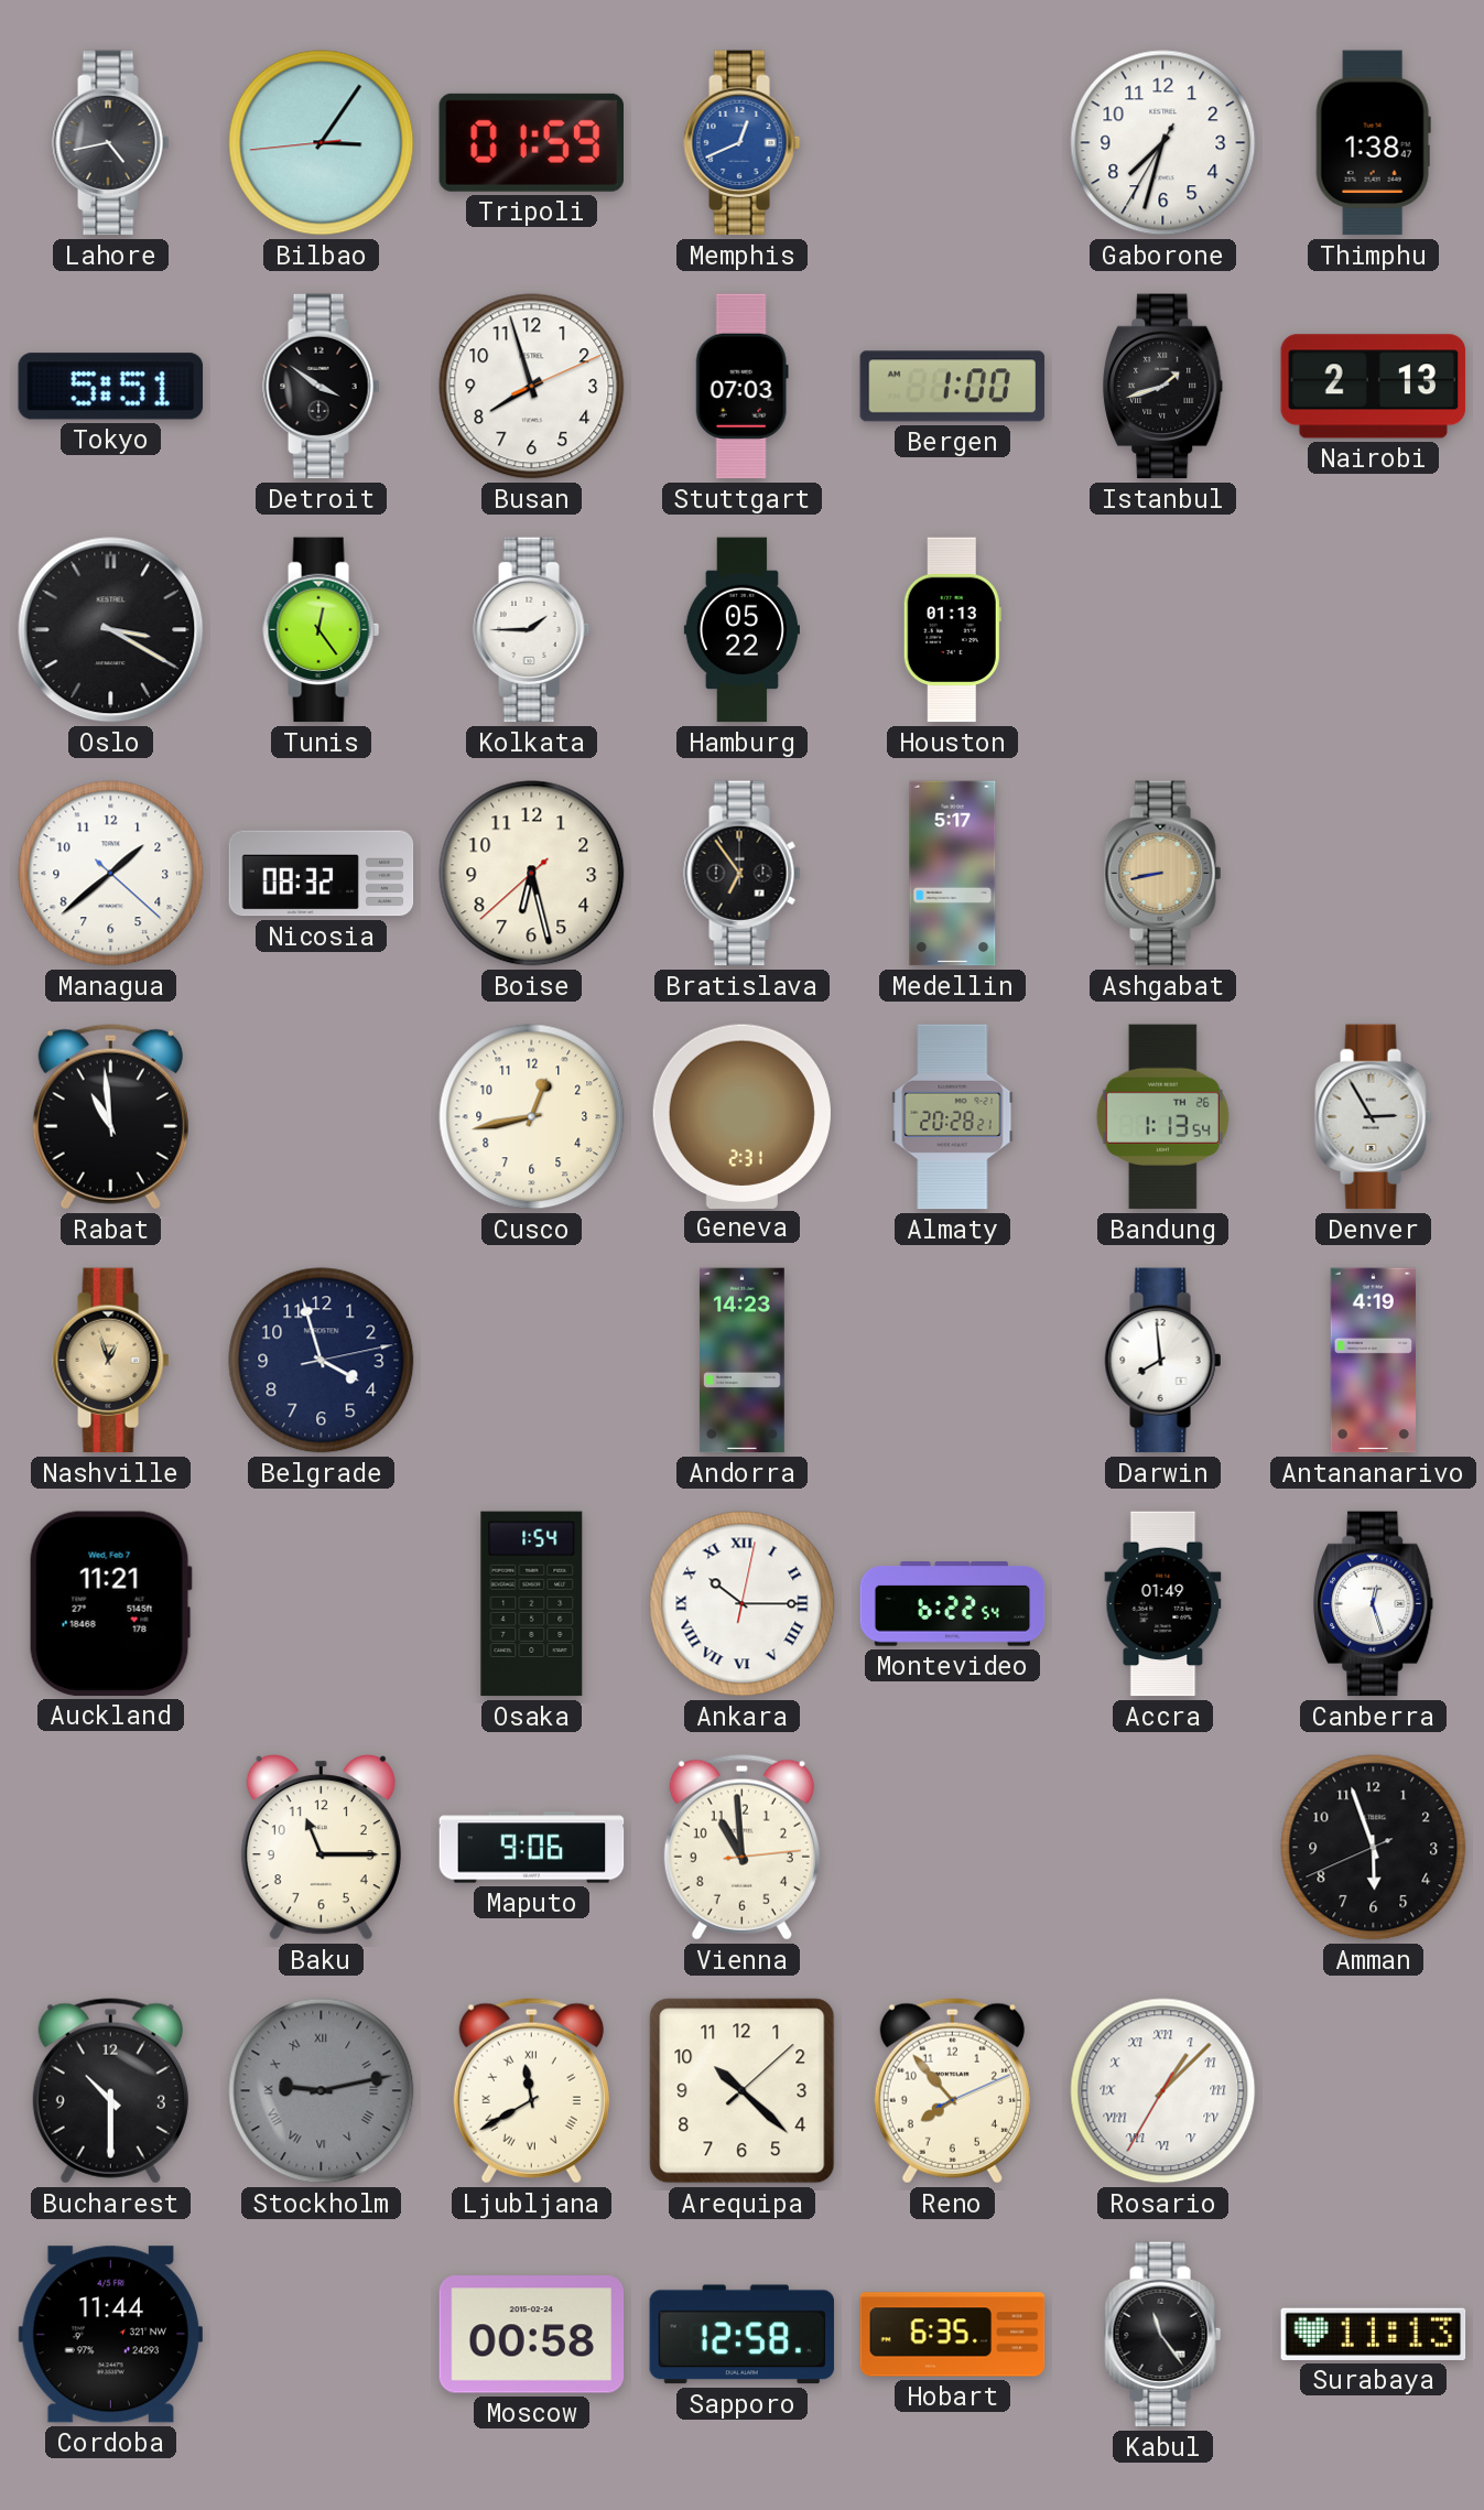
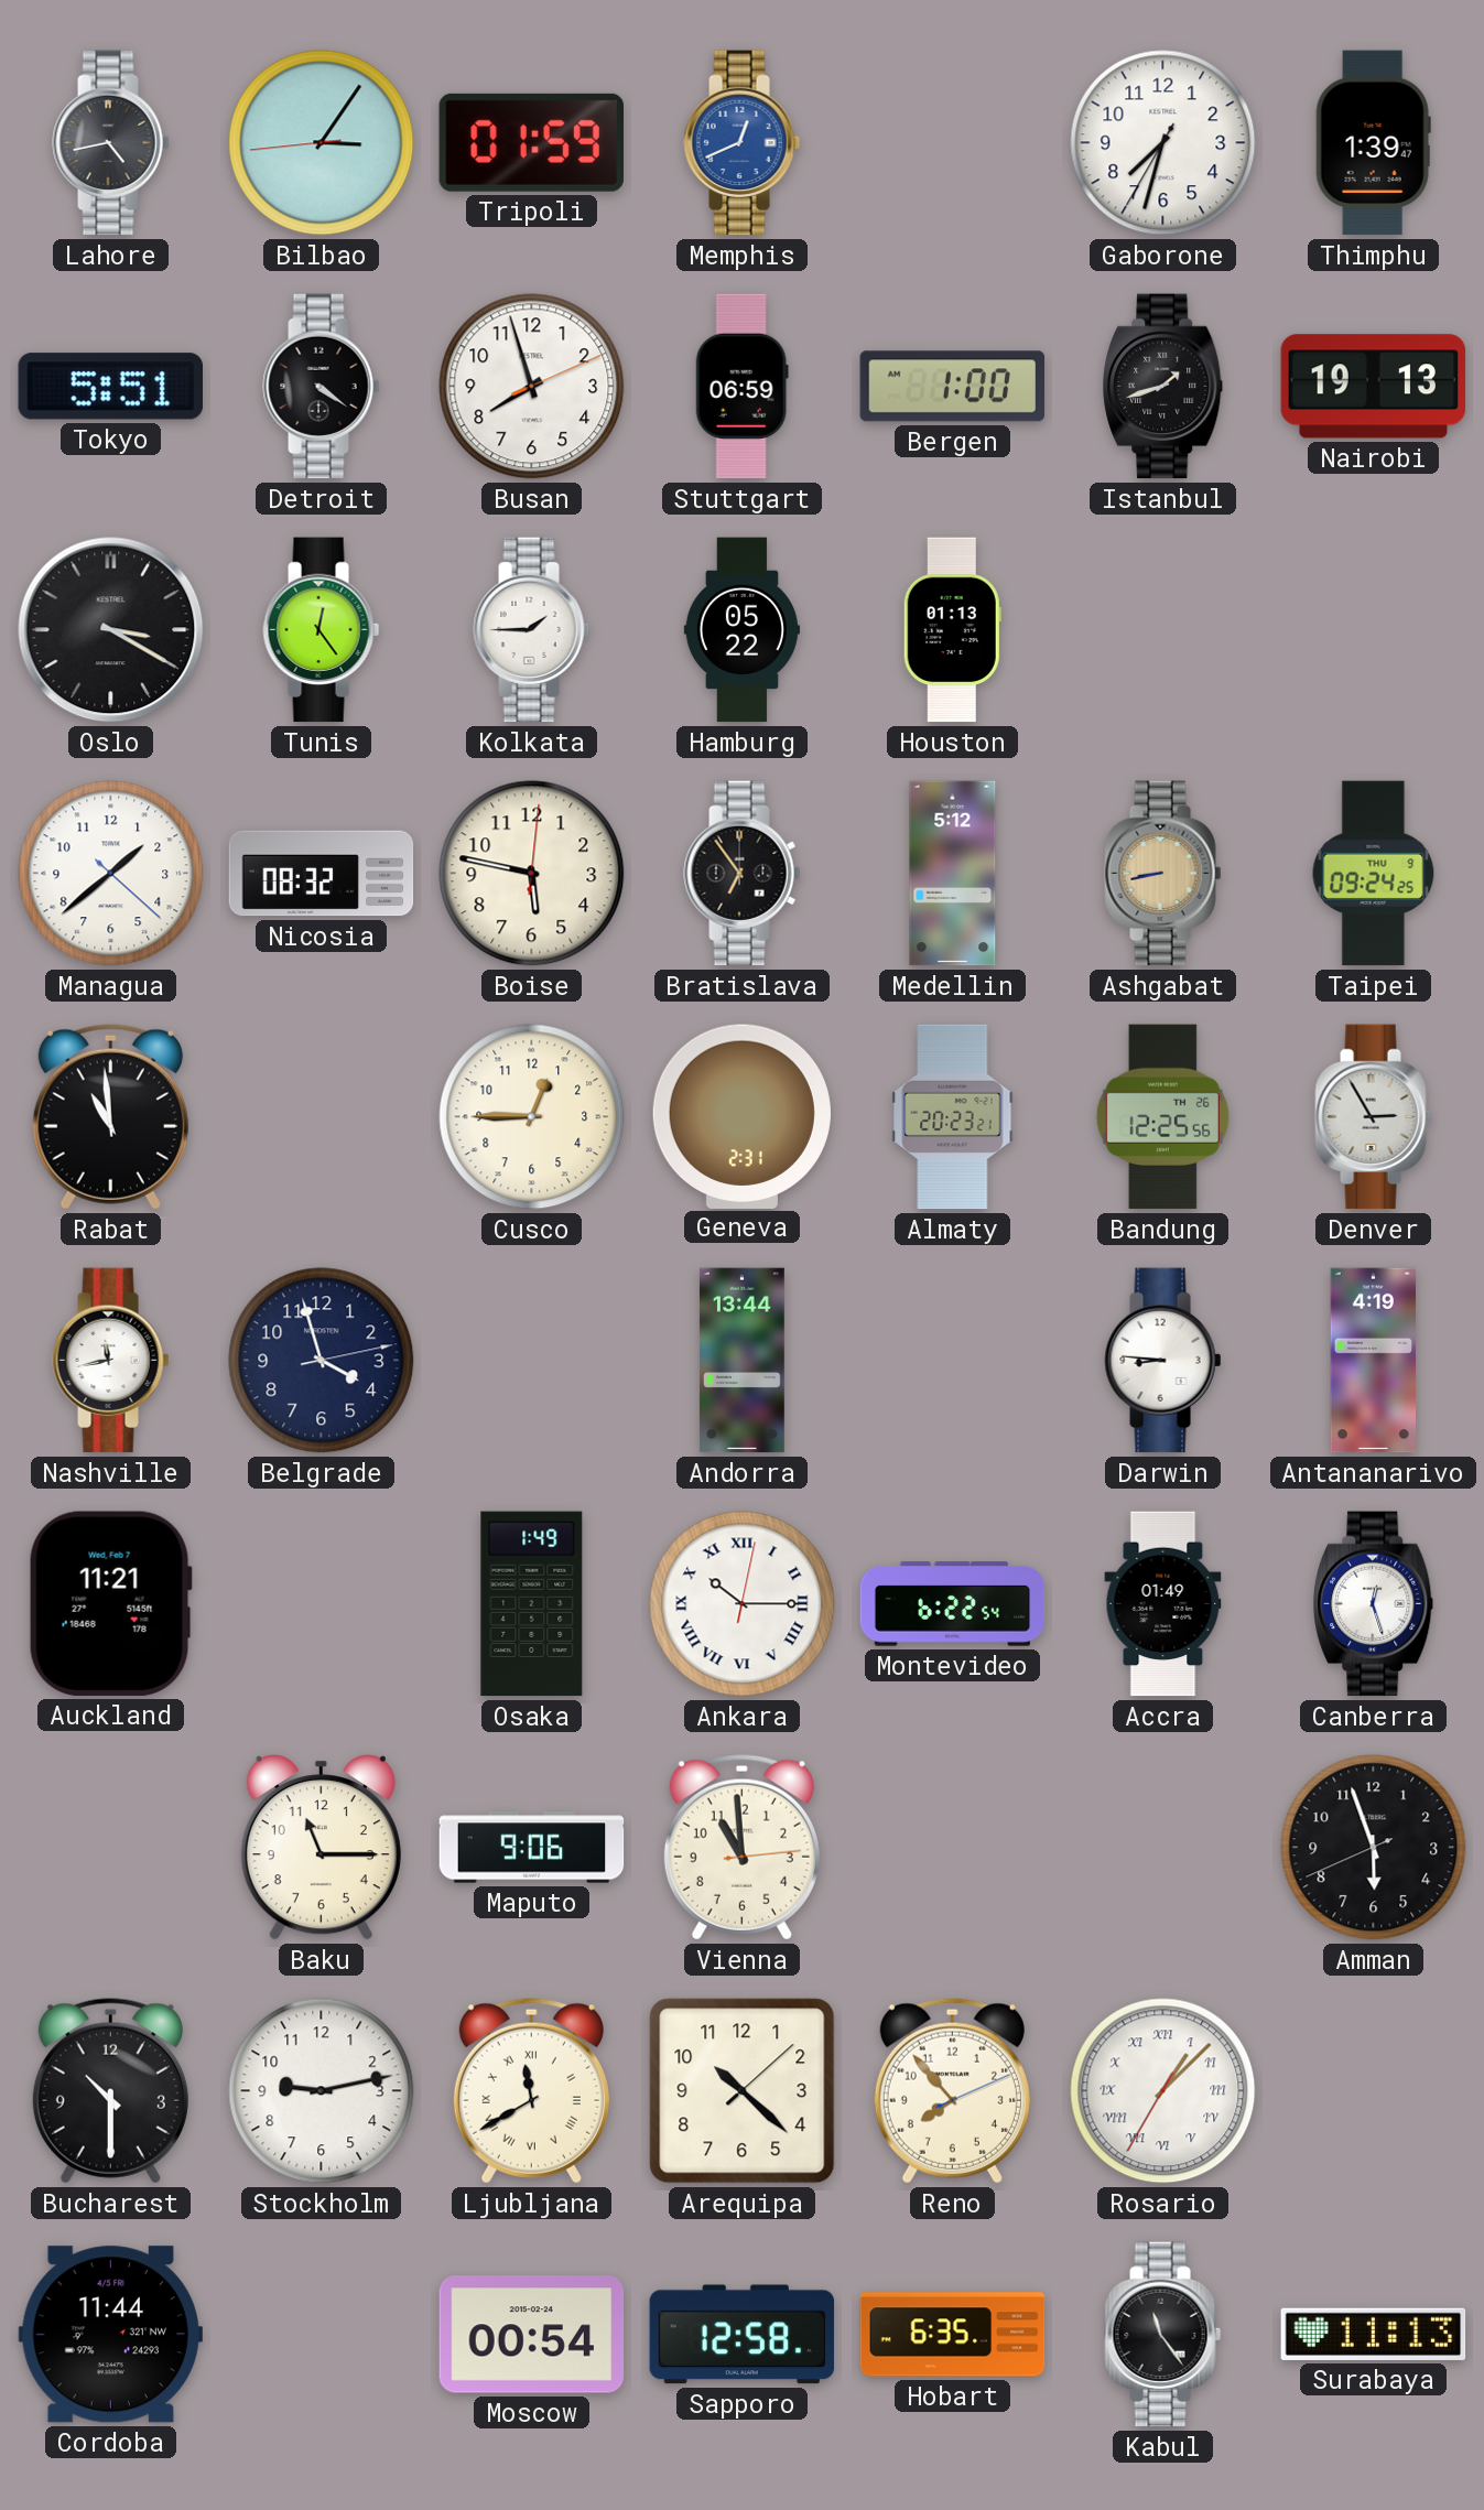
Thimphu: 1:38 -> 1:39 (1373, 143)
Detroit: 3:51 -> 4:21 (322, 387)
Stuttgart: 07:03 -> 06:59 (741, 387)
Nairobi: 2:13 -> 19:13 (1374, 387)
Boise: 6:27 -> 5:47 (532, 874)
Medellin: 5:17 -> 5:12 (953, 874)
Taipei: none -> 09:24 (1374, 874)
Cusco: 12:43 -> 12:45 (532, 1117)
Almaty: 20:28 -> 20:23 (953, 1117)
Bandung: 1:13 -> 12:25 (1162, 1117)
Nashville: 12:57 -> 11:43 (111, 1361)
Nashville dial: champagne -> white (111, 1361)
Andorra: 14:23 -> 13:44 (741, 1361)
Darwin: 7:59 -> 8:46 (1163, 1361)
Osaka: 1:54 -> 1:49 (532, 1604)
Stockholm dial: grey -> white (322, 2091)
Stockholm numerals: Roman -> Arabic (322, 2091)
Moscow: 00:58 -> 00:54 (532, 2335)
